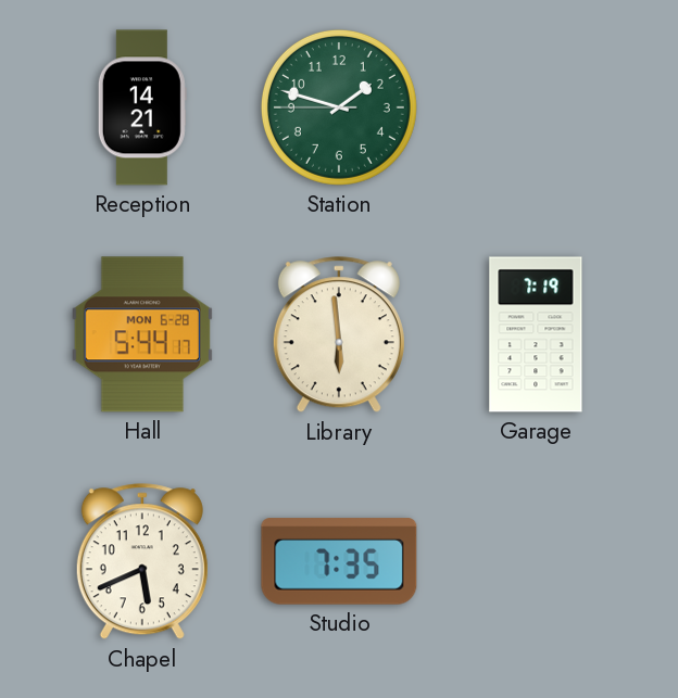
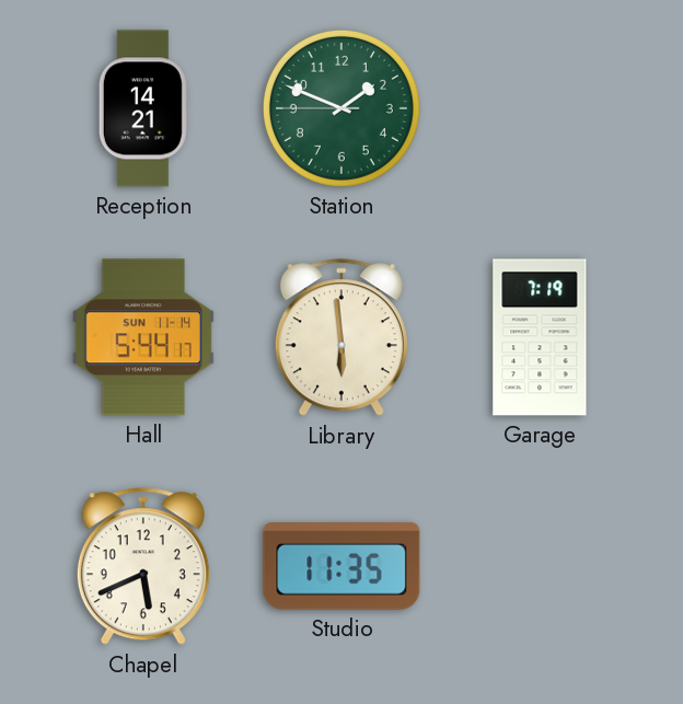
Station: 1:47 -> 1:48 (342, 108)
Hall date: MON 6-28 -> SUN 11-14 (143, 337)
Studio: 7:35 -> 11:35 (342, 566)
